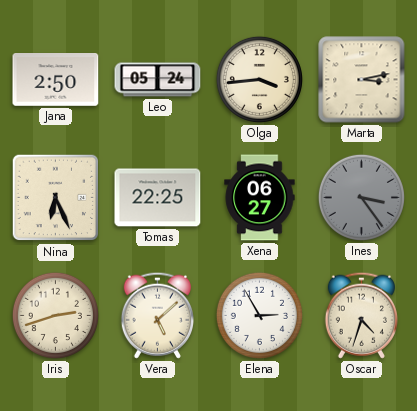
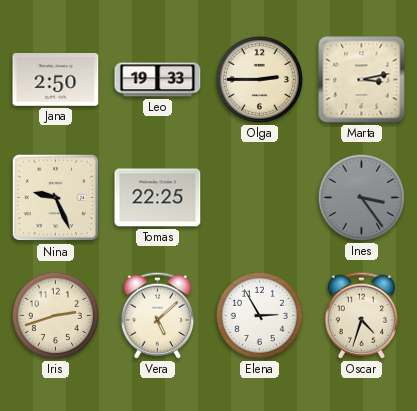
Leo: 05:24 -> 19:33 (158, 80)
Olga: 3:44 -> 2:45 (259, 79)
Nina: 6:26 -> 9:26 (56, 198)
Xena: 06:27 -> none (260, 198)
